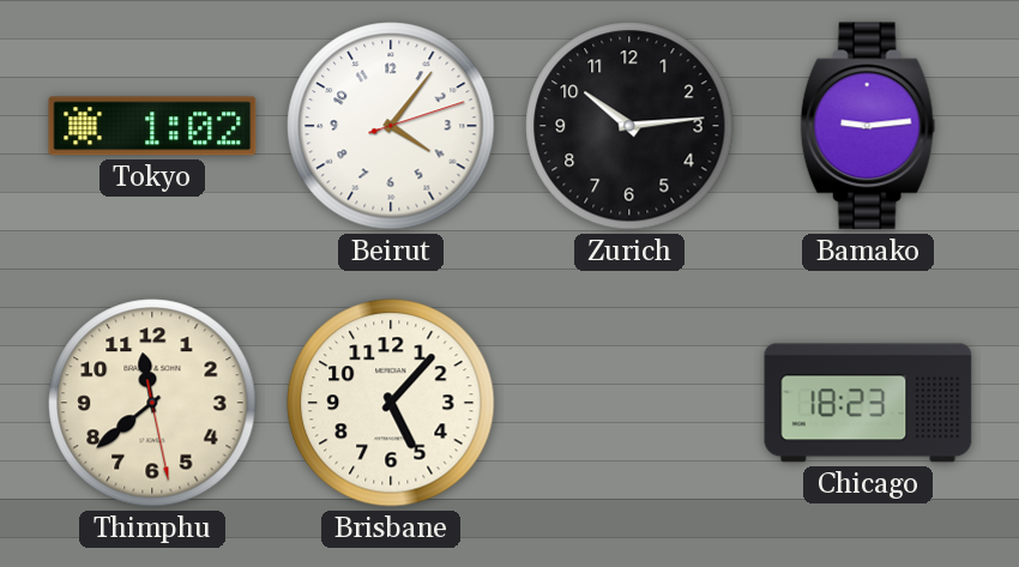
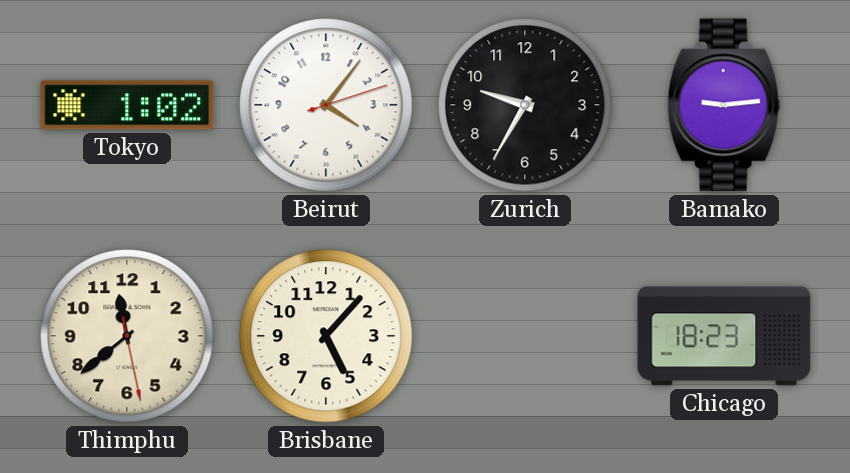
Zurich: 10:14 -> 9:35 (525, 105)
